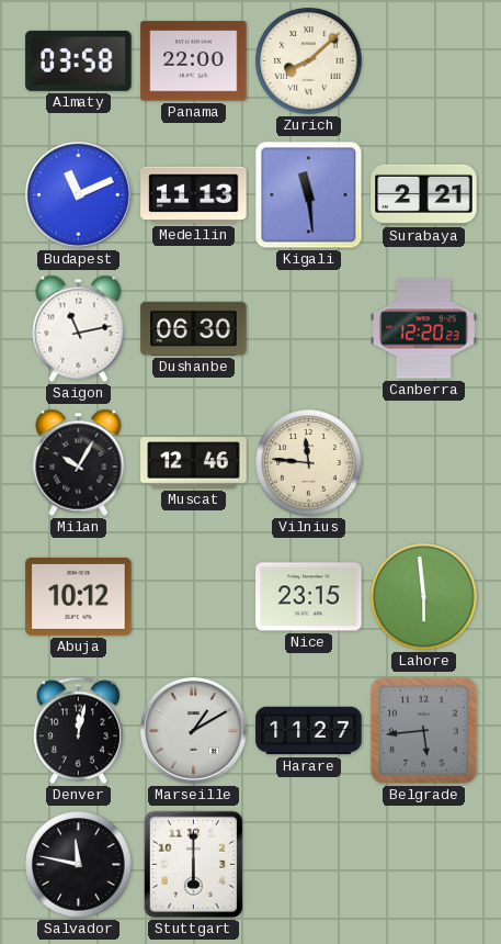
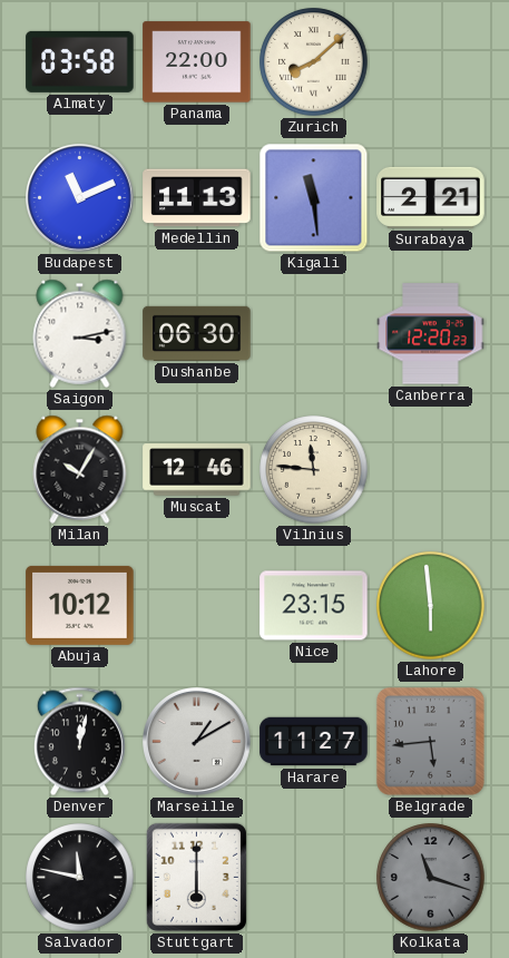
Saigon: 11:13 -> 3:13 (80, 333)
Kolkata: none -> 11:18 (431, 878)
